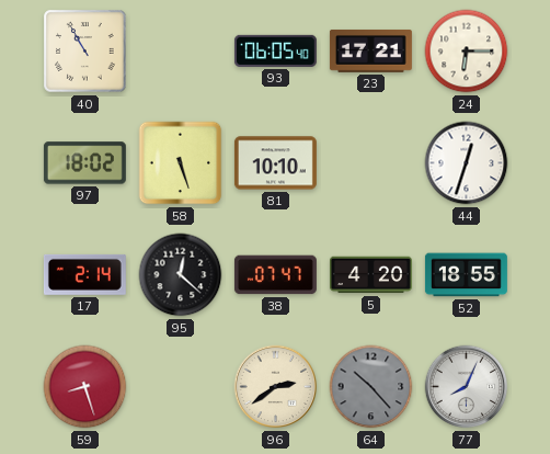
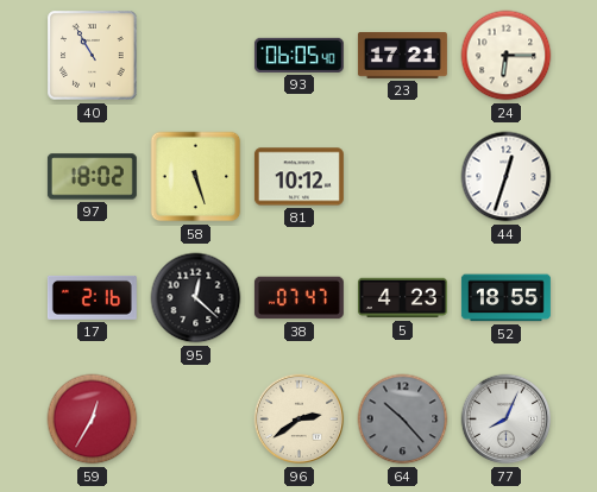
81: 10:10 -> 10:12 (298, 177)
17: 2:14 -> 2:16 (92, 297)
5: 4:20 -> 4:23 (402, 298)
59: 8:27 -> 12:35 (93, 420)
